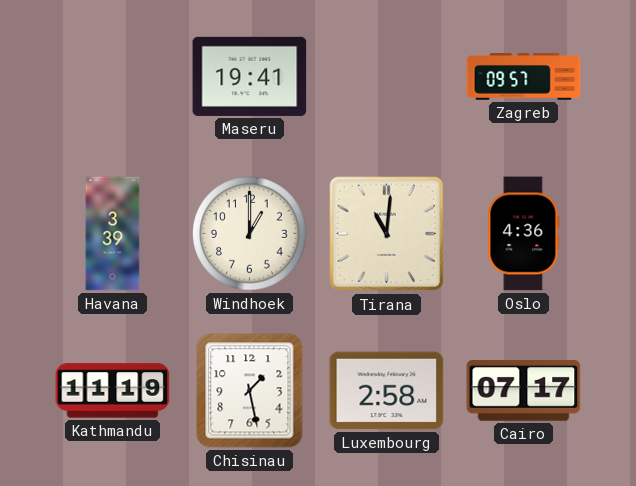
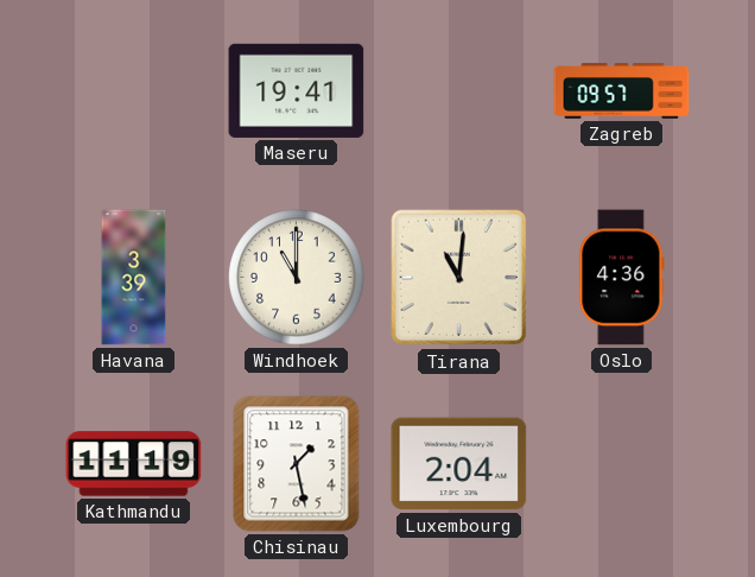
Windhoek: 1:00 -> 11:00 (297, 278)
Luxembourg: 2:58 -> 2:04 (459, 464)
Cairo: 07:17 -> none (524, 391)
